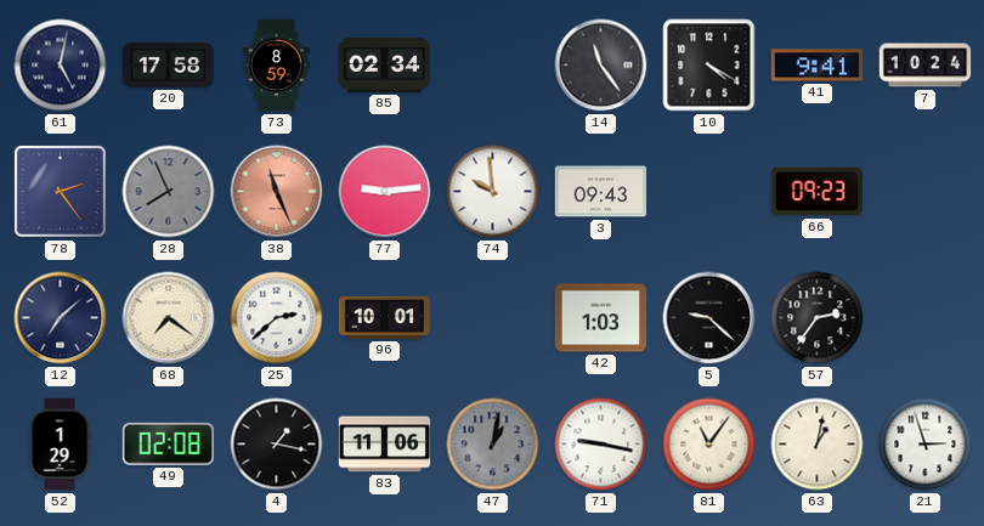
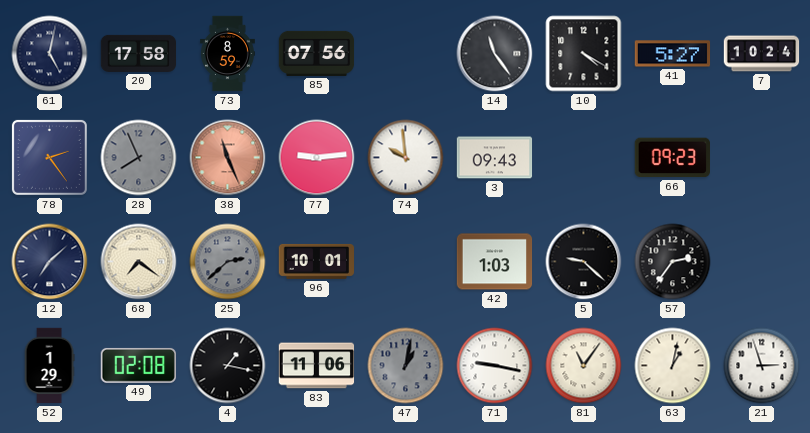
85: 02:34 -> 07:56 (317, 53)
41: 9:41 -> 5:27 (673, 54)
25 dial: white -> grey (228, 262)
